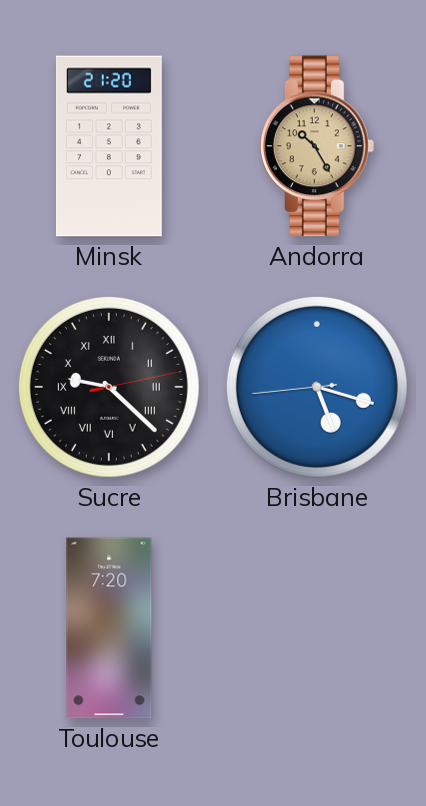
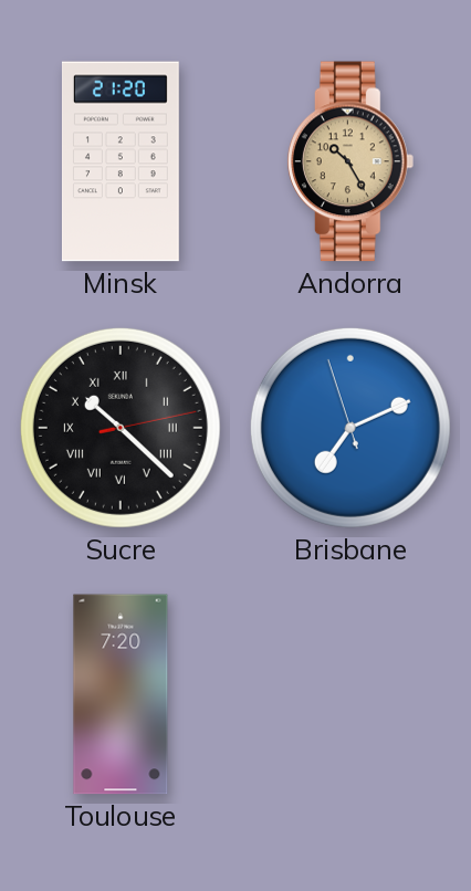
Sucre: 9:22 -> 10:22 (121, 428)
Brisbane: 5:17 -> 7:10 (350, 428)
